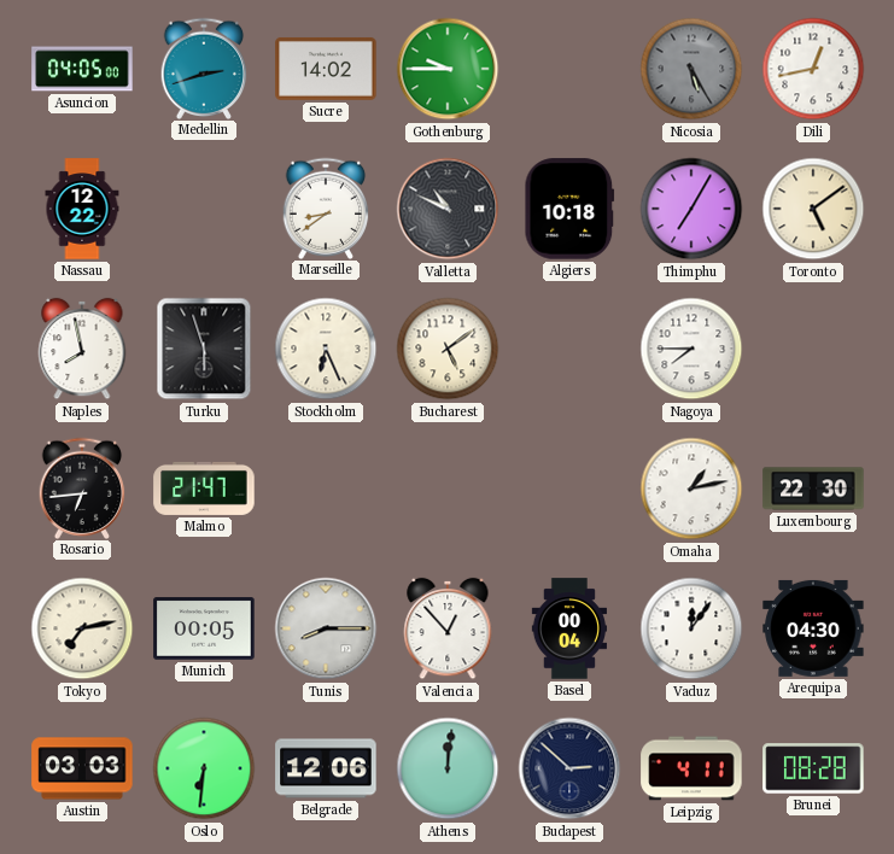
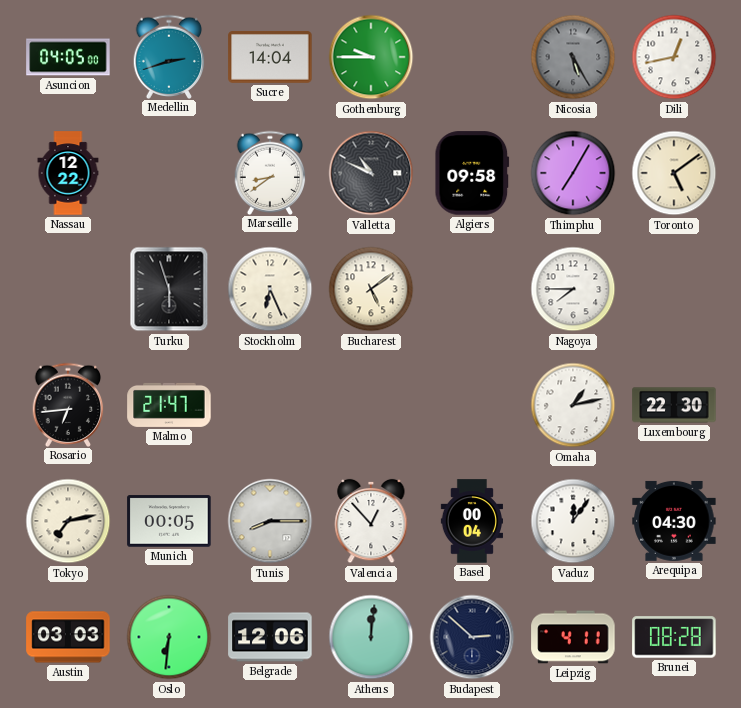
Sucre: 14:02 -> 14:04 (270, 57)
Algiers: 10:18 -> 09:58 (472, 173)
Naples: 7:58 -> none (82, 349)
